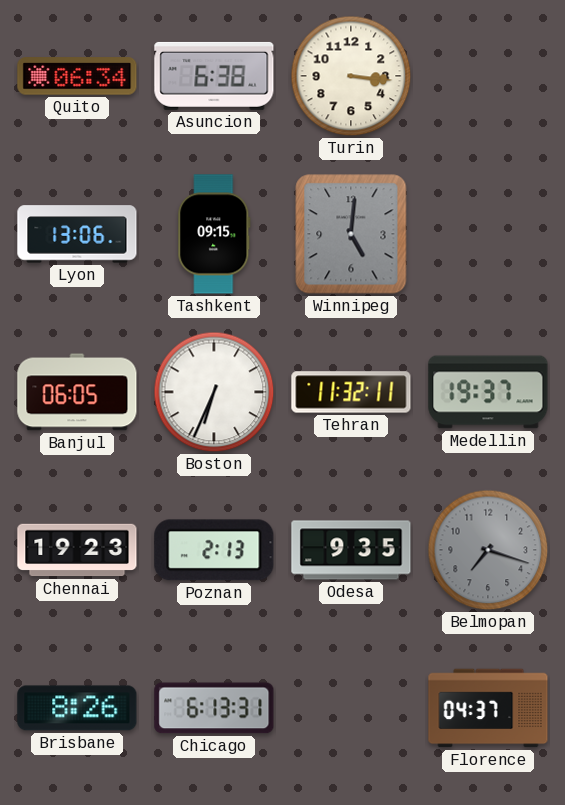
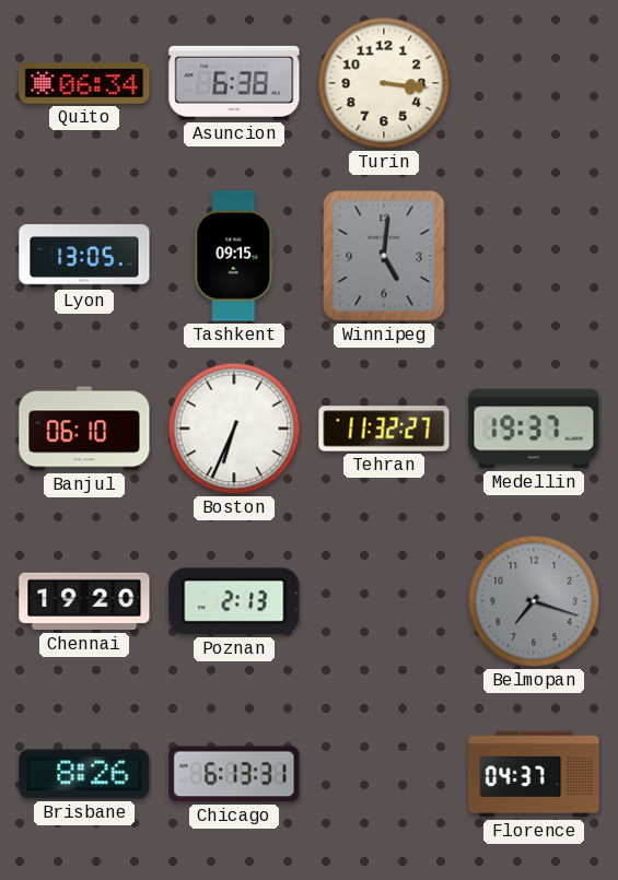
Lyon: 13:06 -> 13:05 (84, 256)
Banjul: 06:05 -> 06:10 (84, 429)
Tehran: 11:32:11 -> 11:32:27 (384, 429)
Chennai: 19:23 -> 19:20 (84, 601)
Odesa: 9:35 -> none (351, 550)
